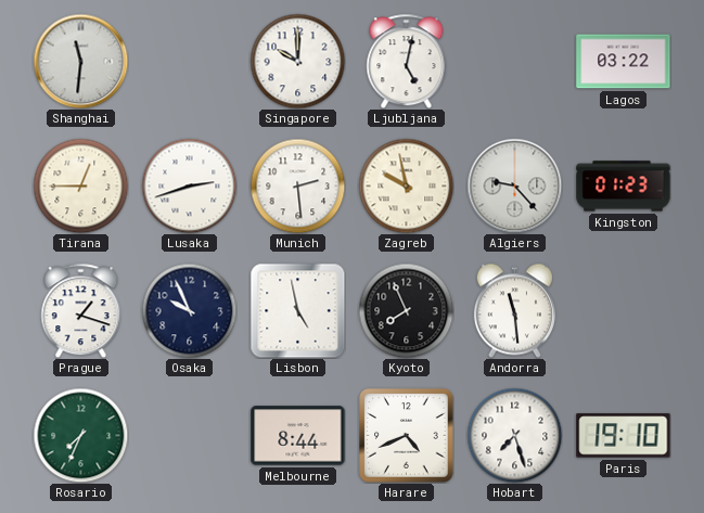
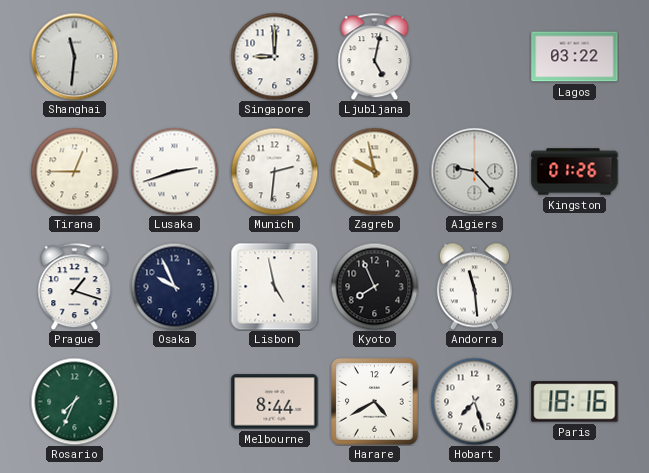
Singapore: 10:00 -> 9:00 (274, 56)
Munich: 2:29 -> 2:31 (274, 171)
Kingston: 01:23 -> 01:26 (575, 172)
Harare: 4:41 -> 4:40 (375, 402)
Paris: 19:10 -> 18:16 (575, 402)
